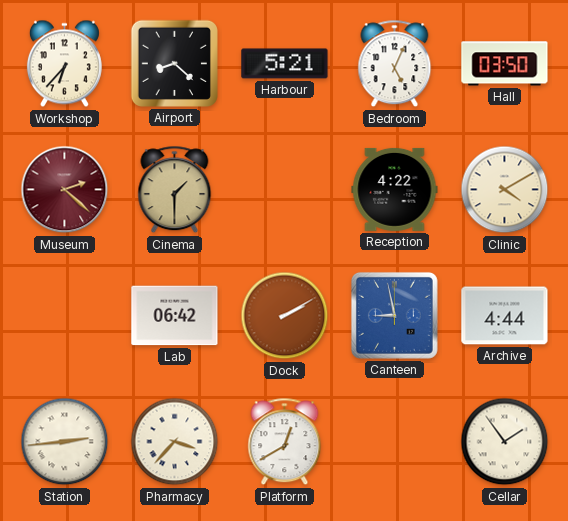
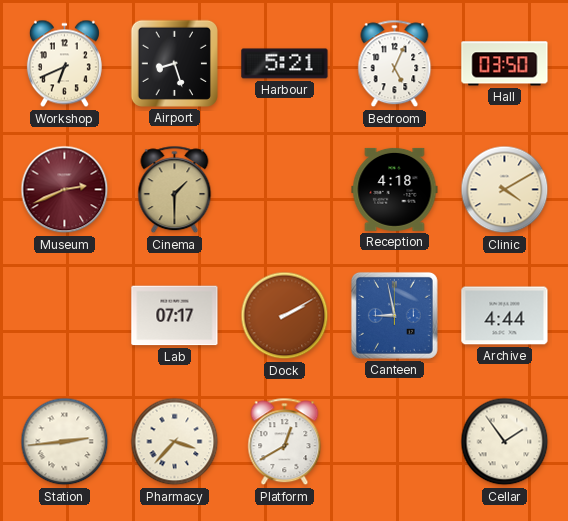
Workshop: 6:37 -> 6:41 (64, 64)
Airport: 8:22 -> 8:27 (174, 63)
Museum: 2:22 -> 2:41 (65, 190)
Reception: 4:22 -> 4:18 (395, 189)
Lab: 06:42 -> 07:17 (175, 316)
